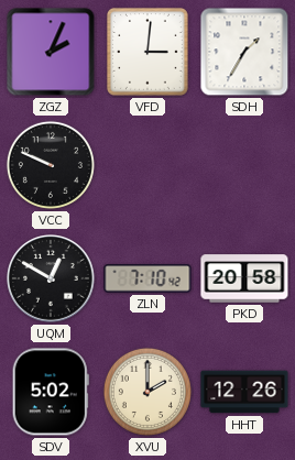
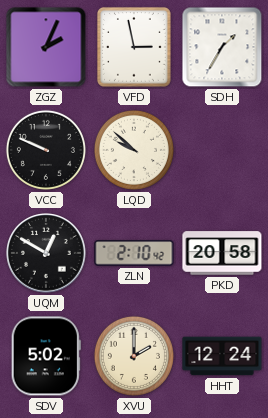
VFD: 3:01 -> 2:58 (134, 47)
LQD: none -> 9:52 (134, 150)
ZLN: 7:10 -> 2:10 (134, 253)
HHT: 12:26 -> 12:24 (222, 356)
